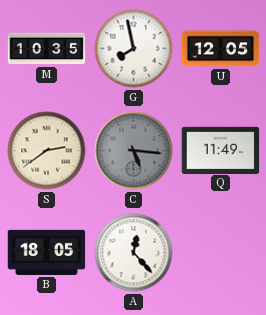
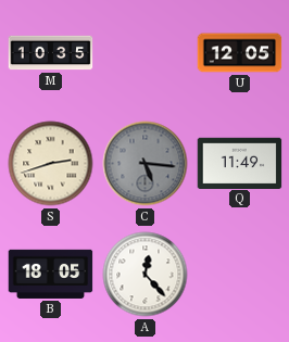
G: 7:58 -> none (134, 49)
S: 2:39 -> 2:42 (51, 164)
